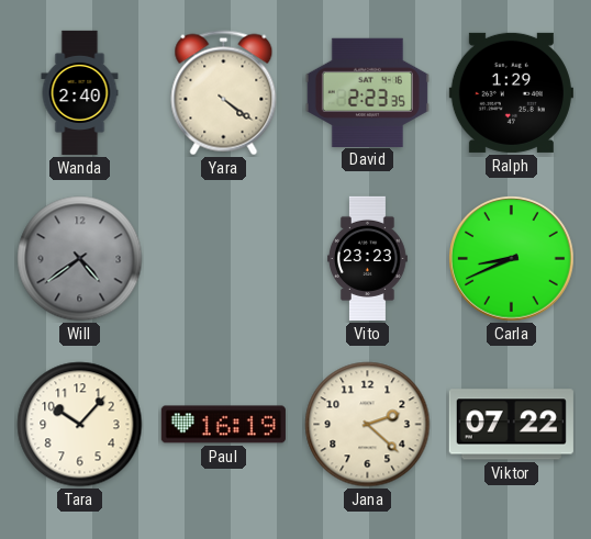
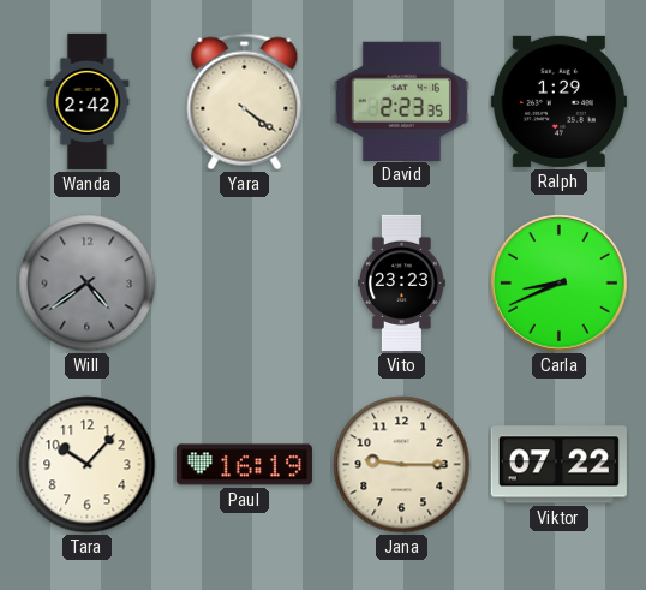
Wanda: 2:40 -> 2:42 (88, 101)
Jana: 2:22 -> 9:15 (402, 465)
